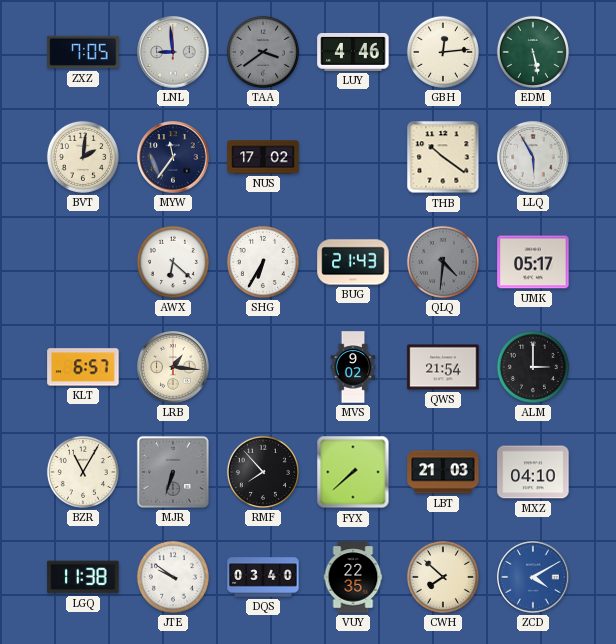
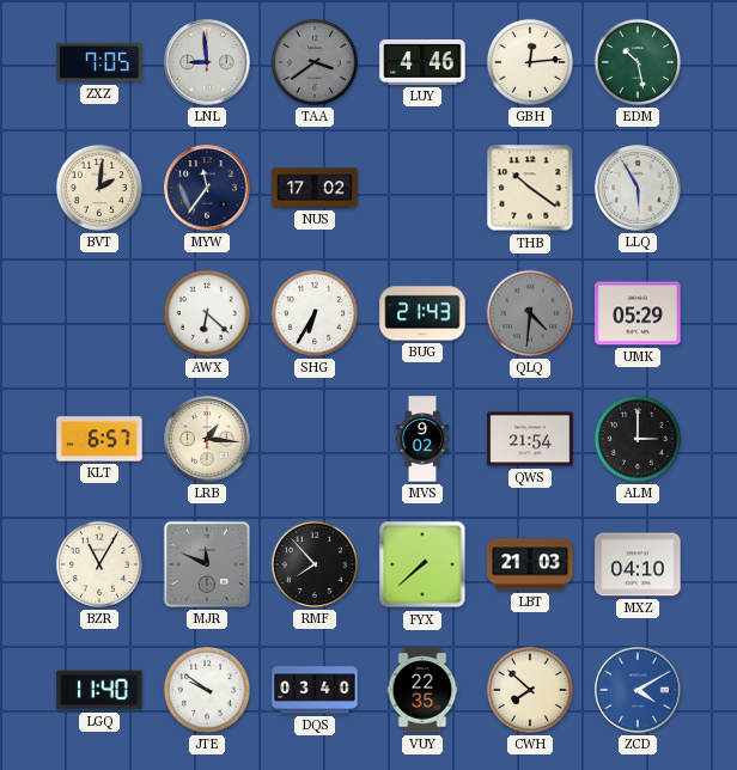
EDM: 5:28 -> 10:28 (638, 62)
UMK: 05:17 -> 05:29 (638, 313)
MJR: 6:33 -> 11:49 (207, 564)
LGQ: 11:38 -> 11:40 (99, 690)
